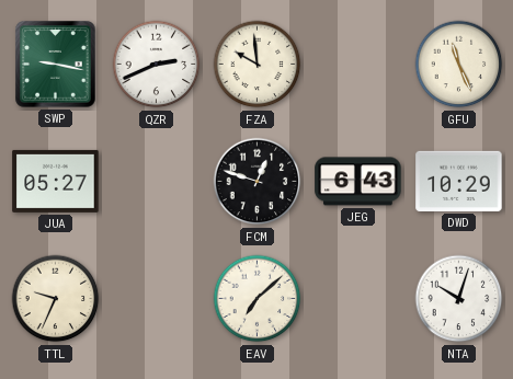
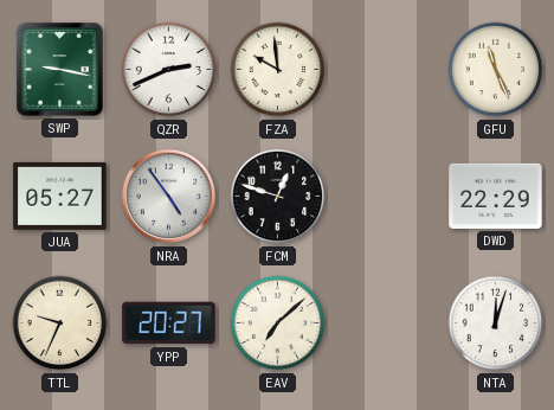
NRA: none -> 4:54 (169, 197)
JEG: 6:43 -> none (358, 182)
DWD: 10:29 -> 22:29 (496, 196)
YPP: none -> 20:27 (169, 323)
NTA: 10:03 -> 12:03 (496, 323)
